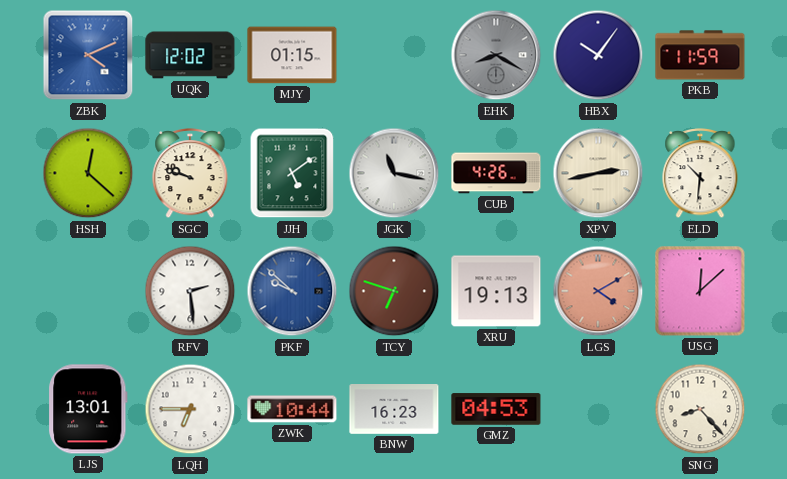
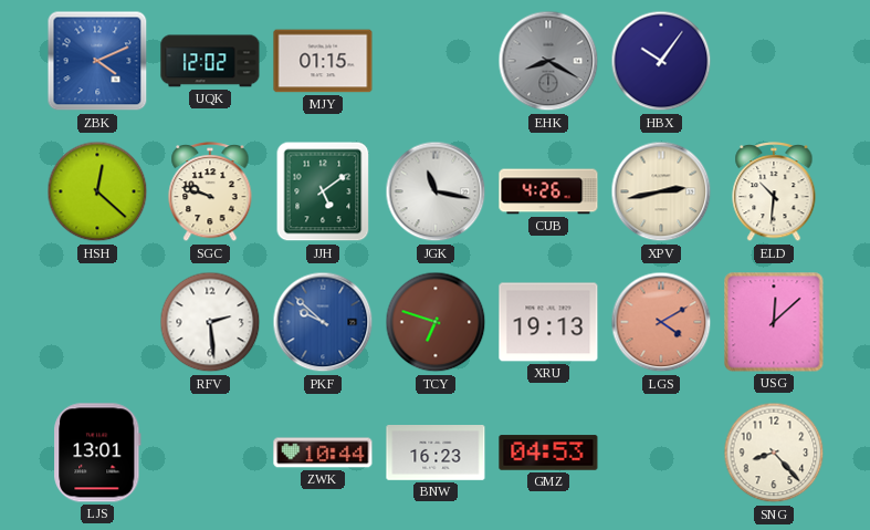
PKB: 11:59 -> none (700, 55)
LQH: 6:45 -> none (190, 409)
